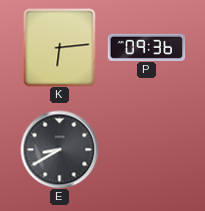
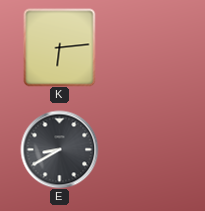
P: 09:36 -> none (146, 47)
